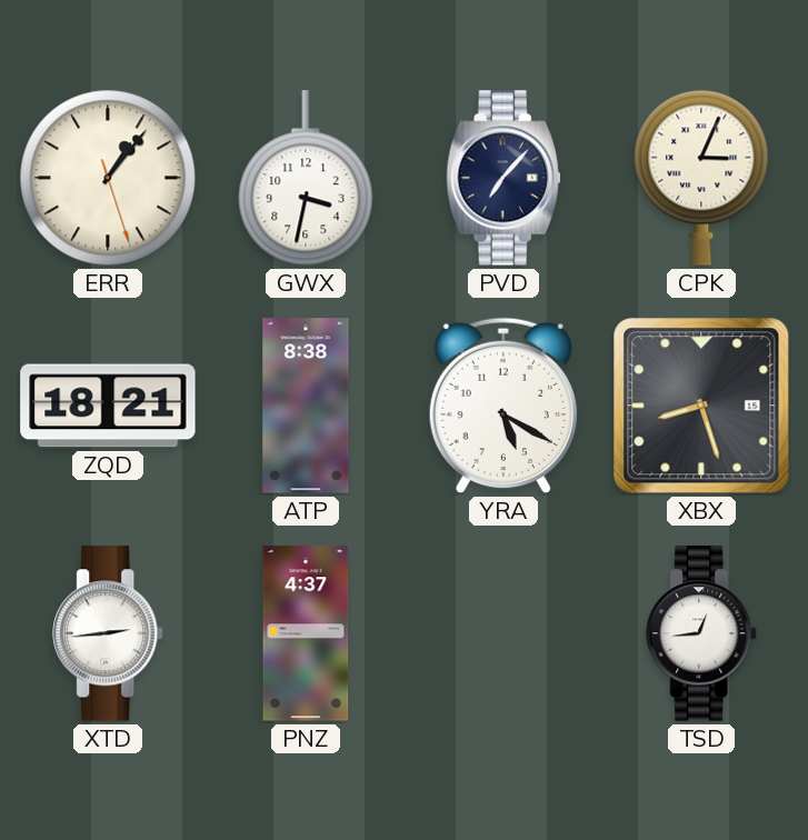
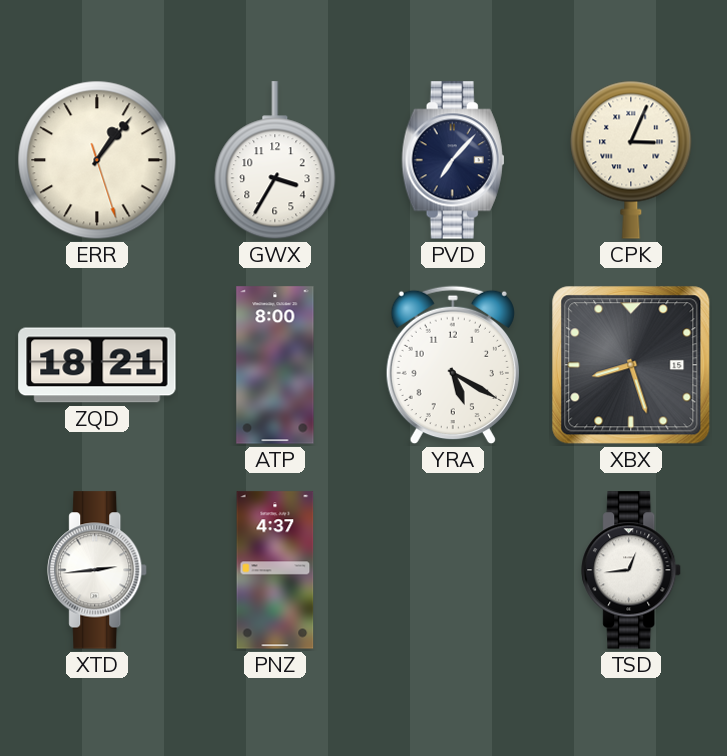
GWX: 3:32 -> 3:35 (275, 161)
ATP: 8:38 -> 8:00 (275, 365)
